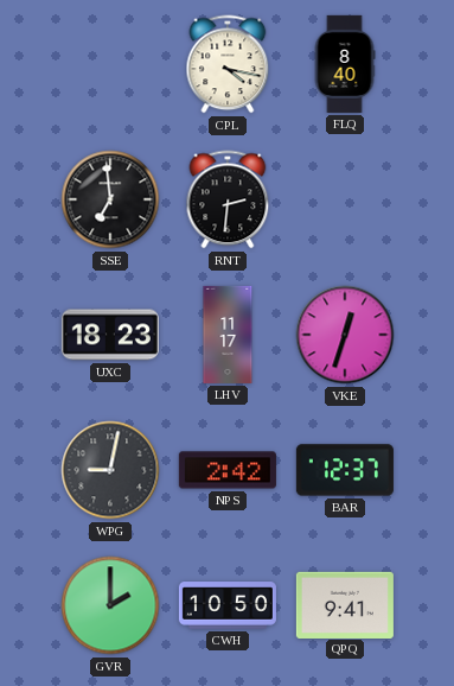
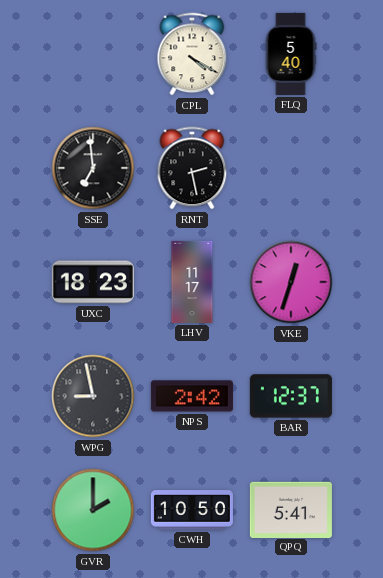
CPL: 4:17 -> 4:20 (192, 54)
FLQ: 8:40 -> 5:40 (291, 54)
RNT: 2:31 -> 2:28 (192, 168)
WPG: 9:02 -> 8:58 (93, 396)
QPQ: 9:41 -> 5:41 (291, 509)
